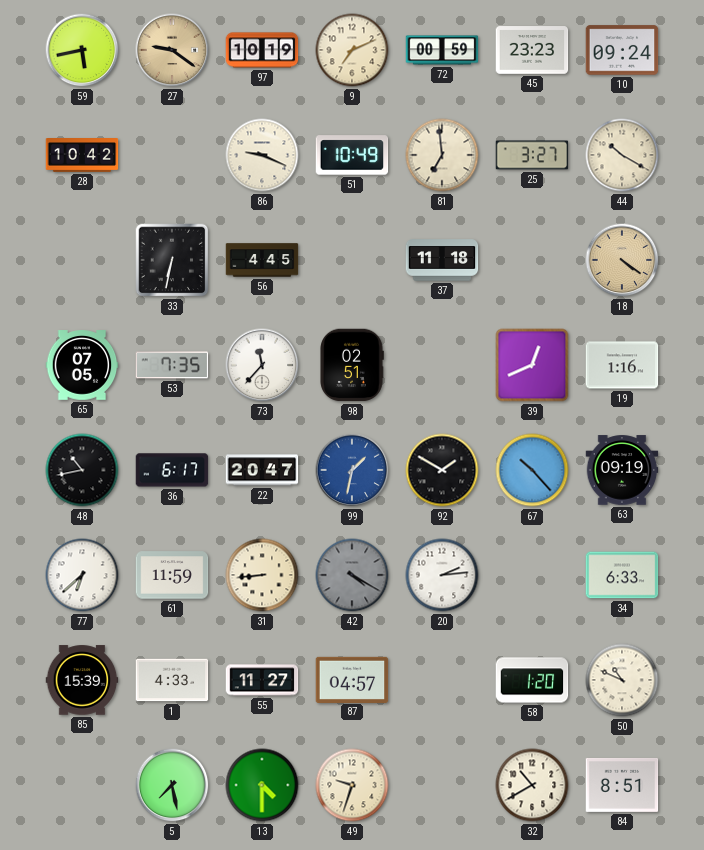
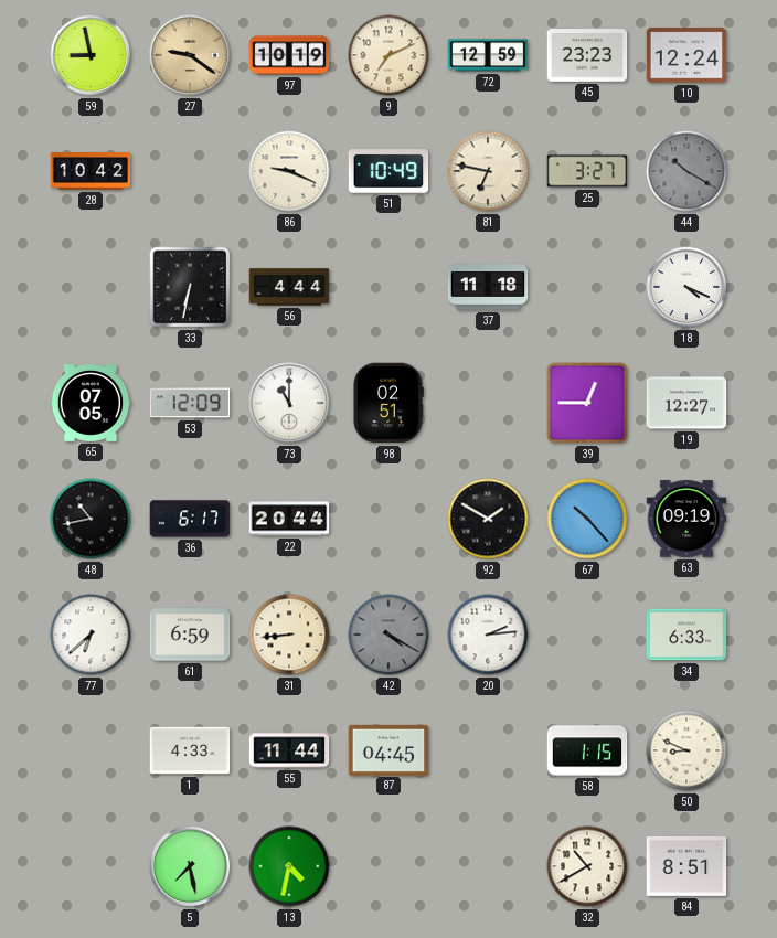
59: 5:43 -> 8:58 (91, 55)
72: 00:59 -> 12:59 (488, 55)
10: 09:24 -> 12:24 (686, 55)
81: 6:59 -> 6:47 (488, 171)
44 dial: cream -> grey (686, 171)
56: 4:45 -> 4:44 (289, 287)
18: 4:21 -> 4:19 (686, 287)
18 dial: champagne -> white (686, 287)
53: 7:35 -> 12:09 (190, 403)
73: 11:37 -> 11:00 (289, 403)
39: 12:41 -> 12:45 (587, 403)
19: 1:16 -> 12:27 (686, 403)
22: 20:47 -> 20:44 (289, 519)
99: 1:32 -> none (352, 470)
61: 11:59 -> 6:59 (190, 635)
85: 15:39 -> none (82, 680)
55: 11:27 -> 11:44 (289, 750)
87: 04:57 -> 04:45 (388, 749)
58: 1:20 -> 1:15 (587, 750)
50: 10:49 -> 8:49 (686, 750)
13: 4:30 -> 4:32 (289, 866)
49: 9:33 -> none (352, 785)
